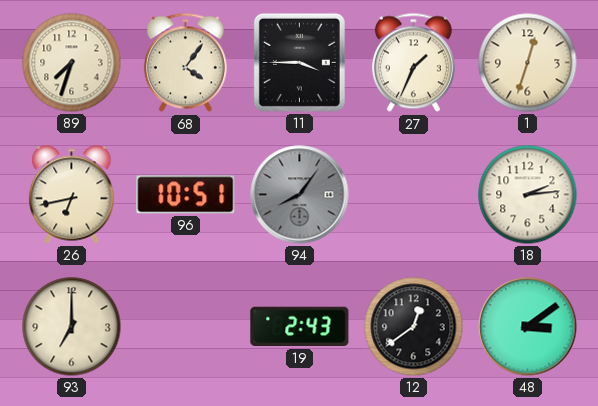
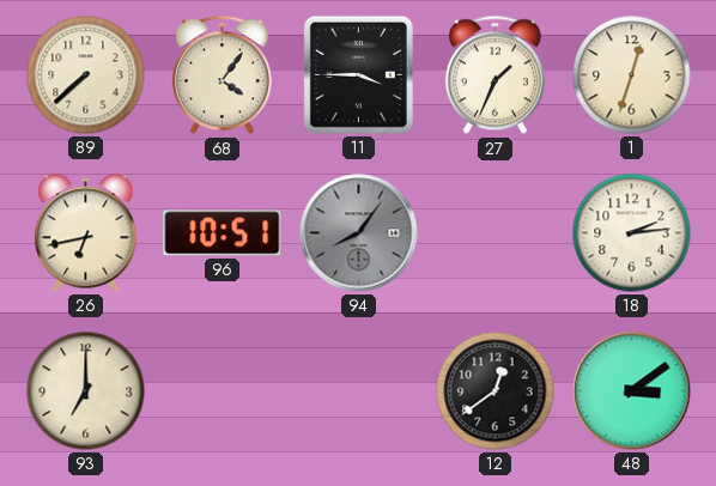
89: 7:33 -> 7:38 (86, 75)
19: 2:43 -> none (300, 327)
